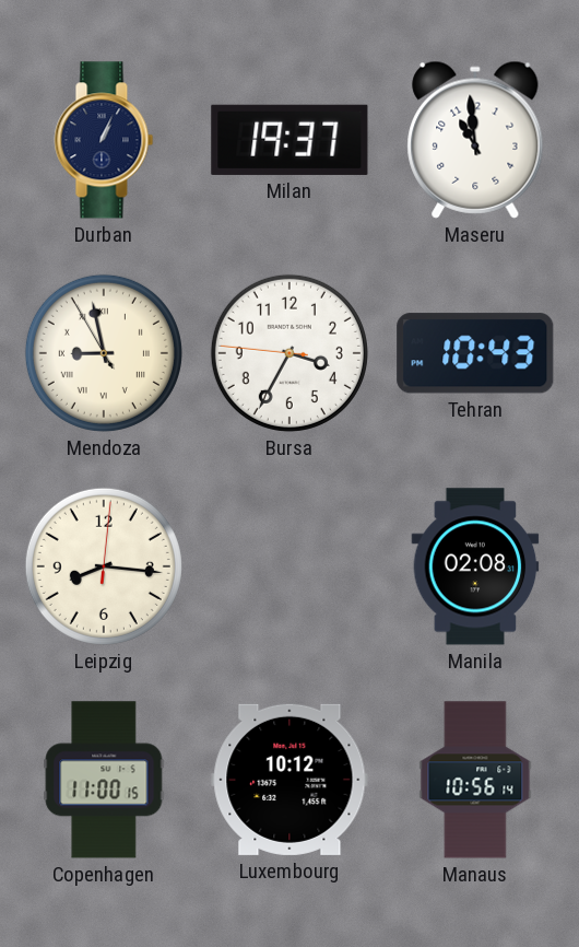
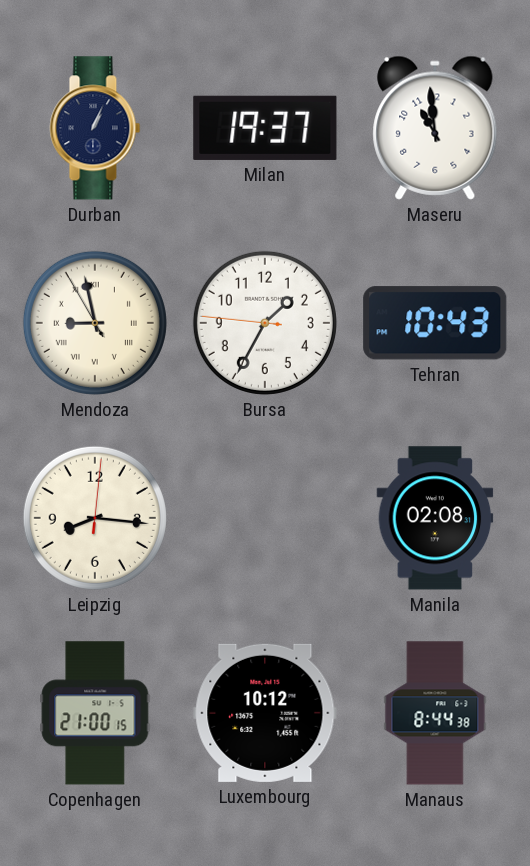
Bursa: 3:34 -> 1:34 (265, 323)
Copenhagen: 11:00 -> 21:00 (95, 713)
Manaus: 10:56 -> 8:44 (435, 713)
